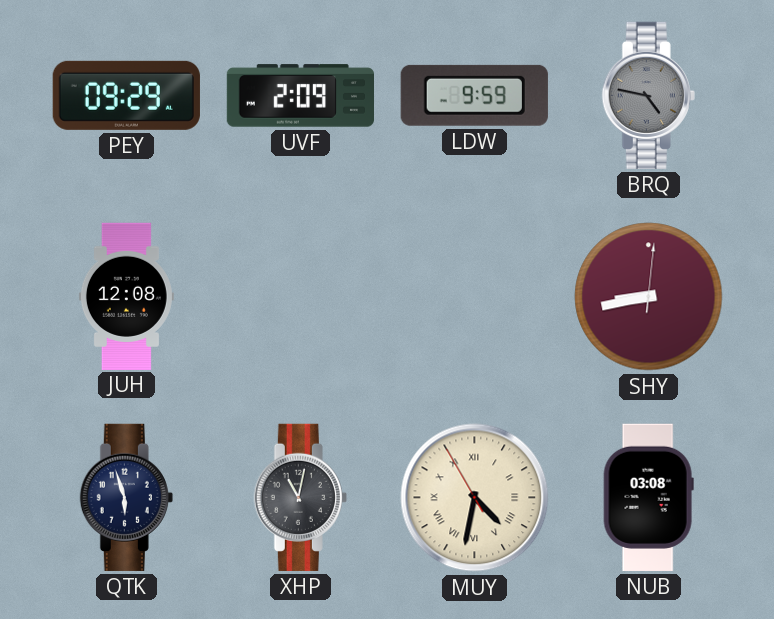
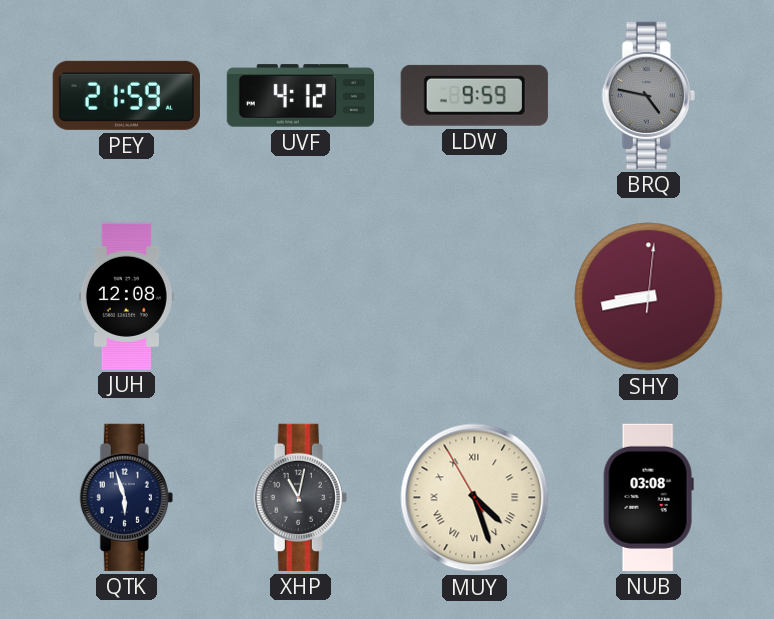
PEY: 09:29 -> 21:59 (126, 95)
UVF: 2:09 -> 4:12 (300, 96)
MUY: 4:31 -> 4:26 (475, 498)
